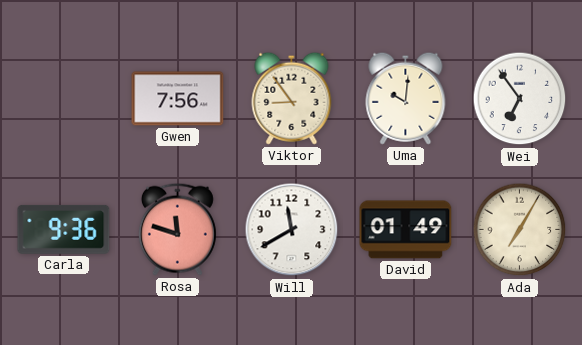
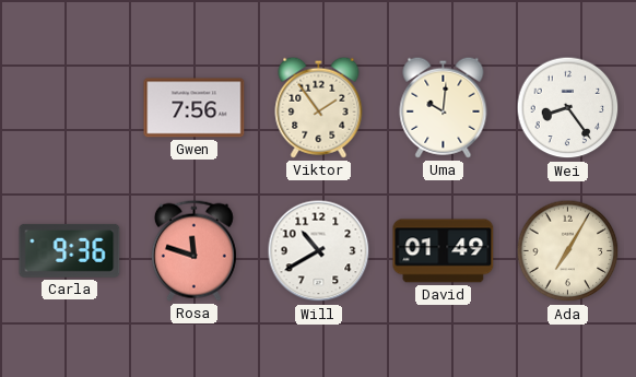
Viktor: 8:54 -> 1:54 (319, 107)
Wei: 6:54 -> 8:24 (568, 108)
Will: 11:40 -> 10:40 (319, 251)
